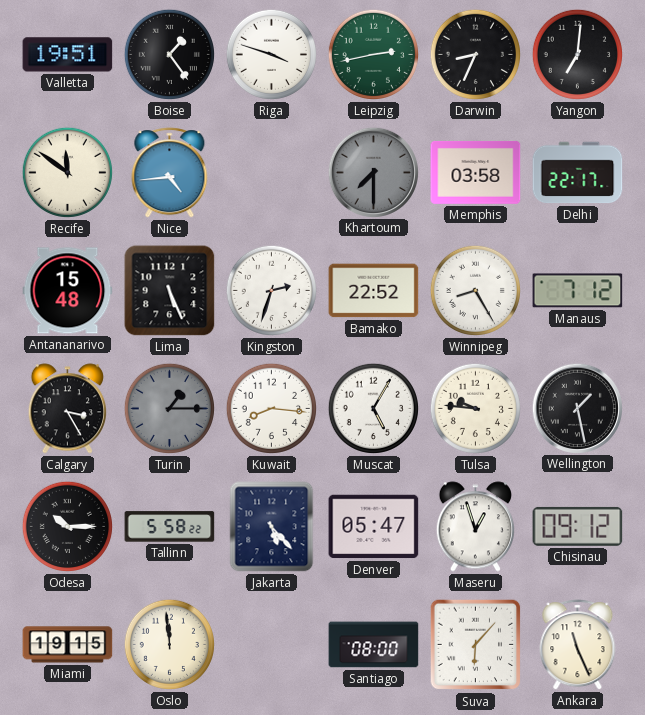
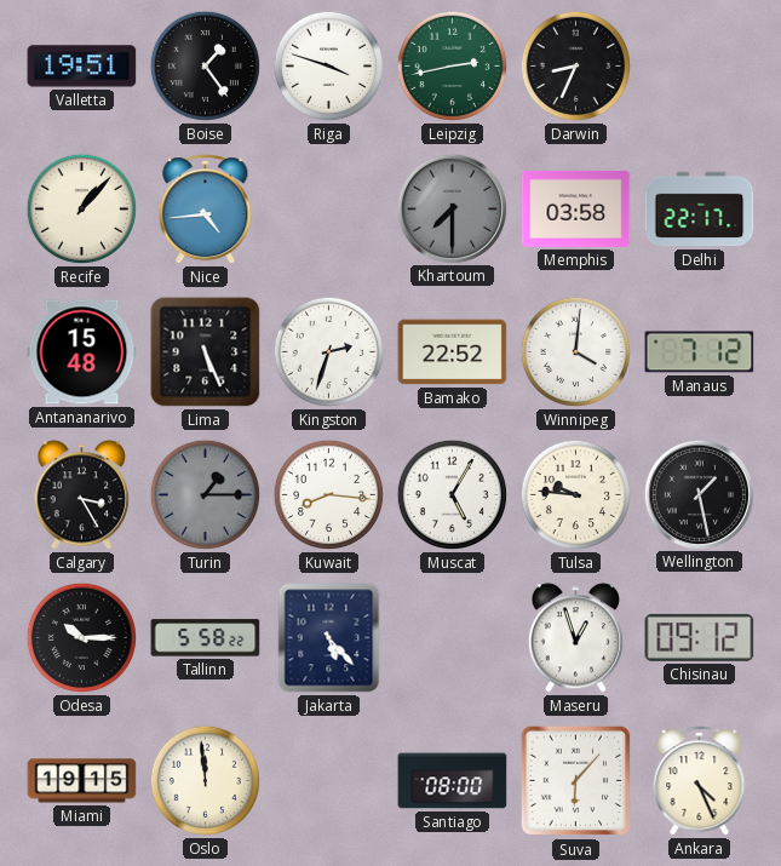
Yangon: 7:01 -> none (577, 54)
Recife: 11:51 -> 1:07 (81, 208)
Winnipeg: 8:25 -> 4:01 (575, 351)
Denver: 05:47 -> none (374, 527)
Ankara: 11:26 -> 4:26 (700, 781)
